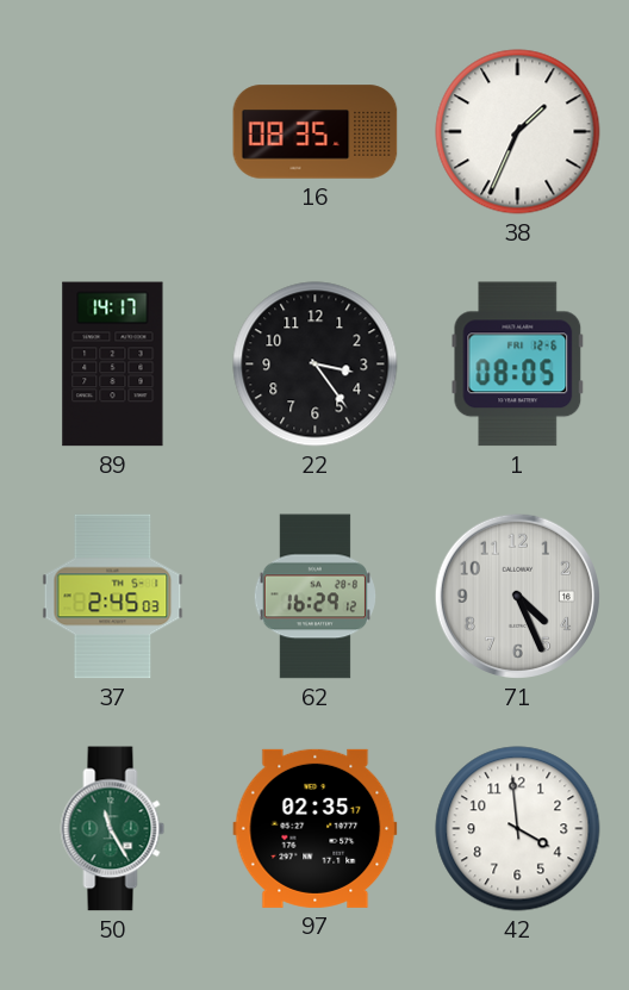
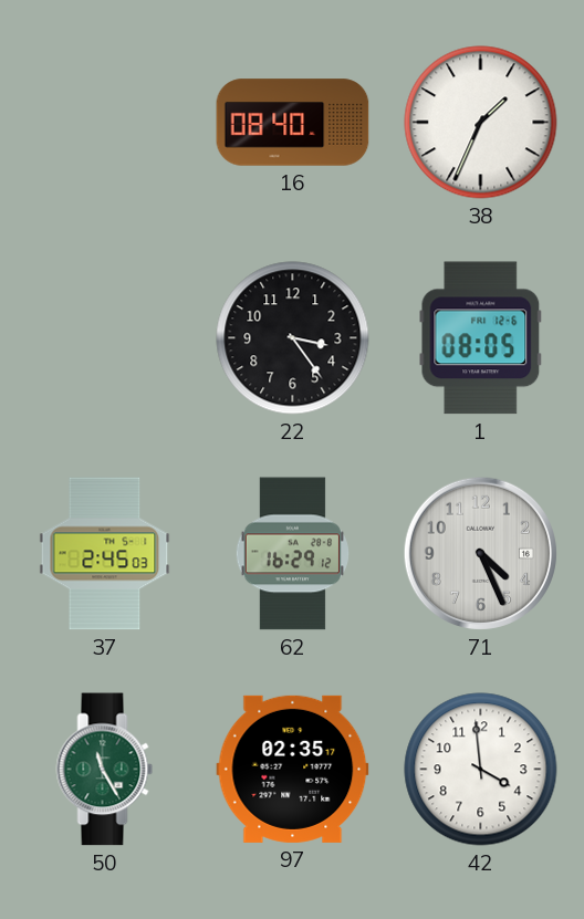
16: 08:35 -> 08:40 (293, 123)
89: 14:17 -> none (113, 365)
